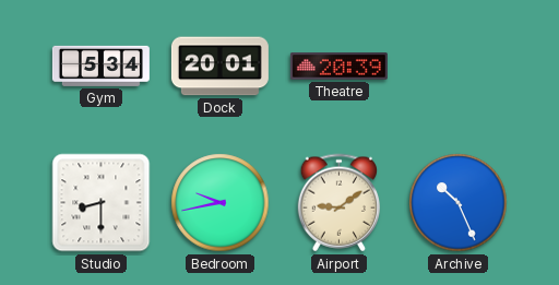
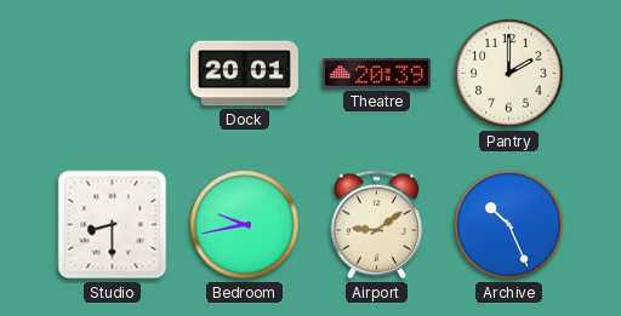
Gym: 5:34 -> none (100, 66)
Pantry: none -> 2:00 (509, 74)
